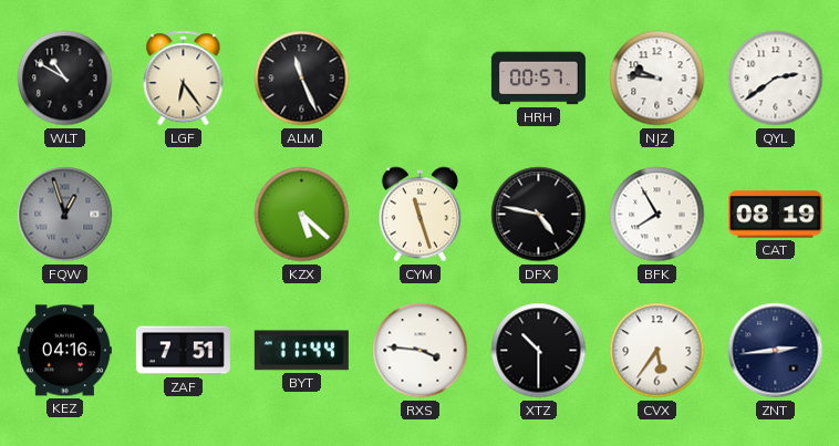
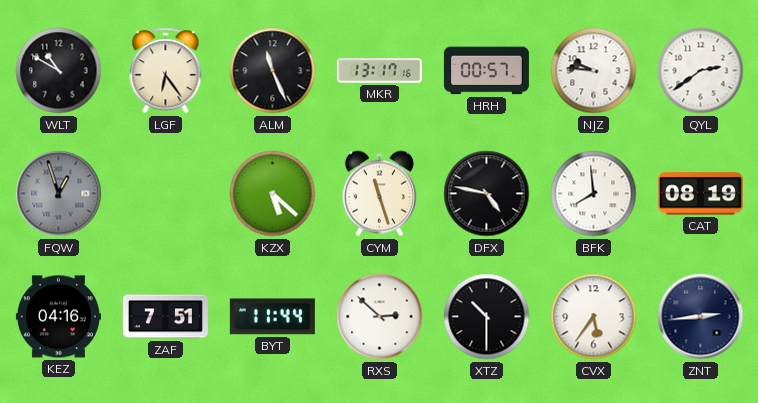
MKR: none -> 13:17 (379, 71)
BFK: 7:55 -> 7:59 (594, 194)
RXS: 3:46 -> 2:52 (380, 317)
